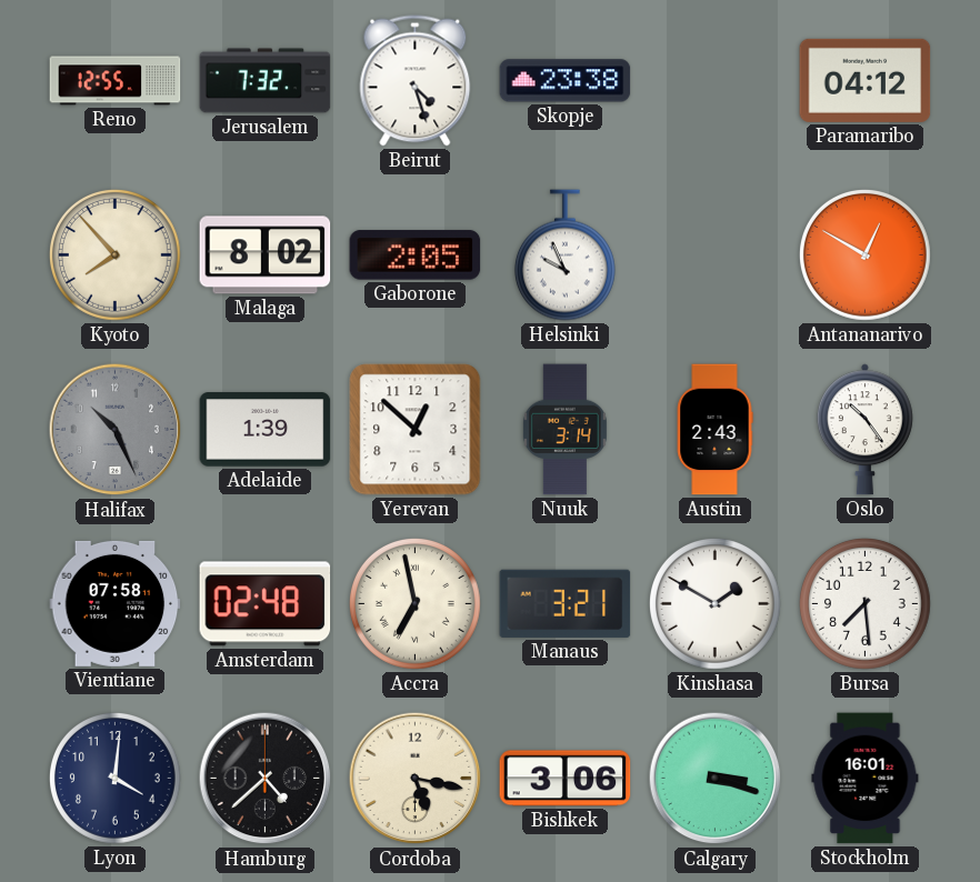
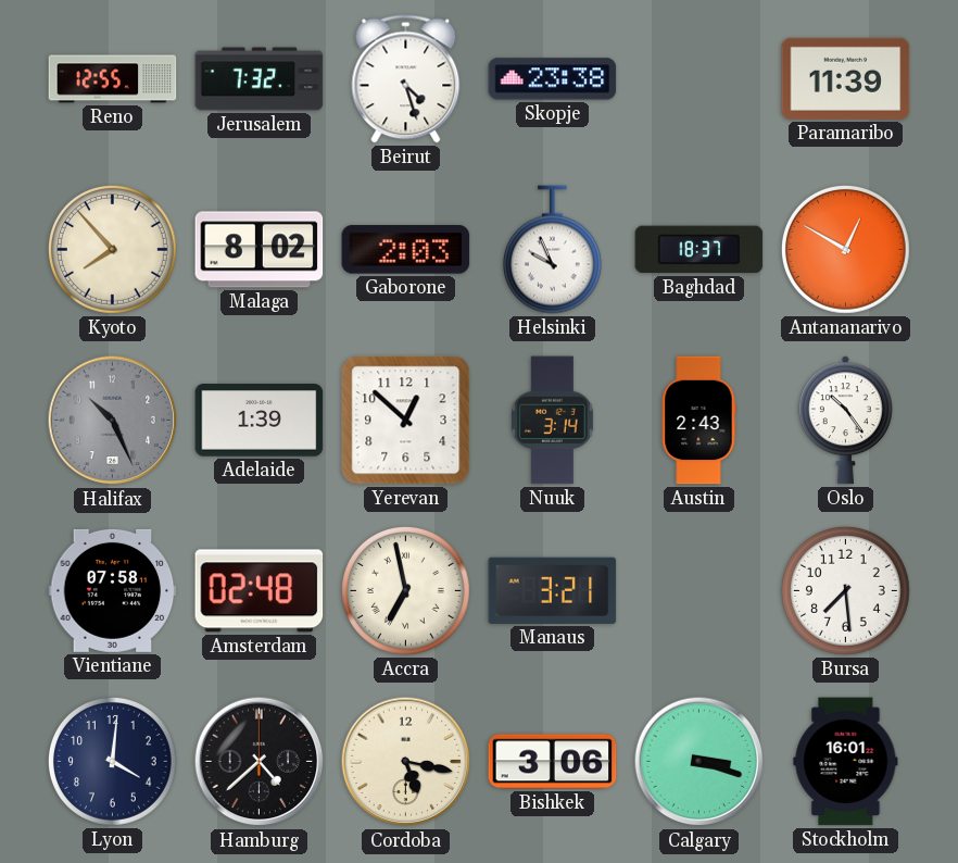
Paramaribo: 04:12 -> 11:39 (846, 78)
Gaborone: 2:05 -> 2:03 (406, 250)
Baghdad: none -> 18:37 (699, 250)
Kinshasa: 1:50 -> none (714, 603)
